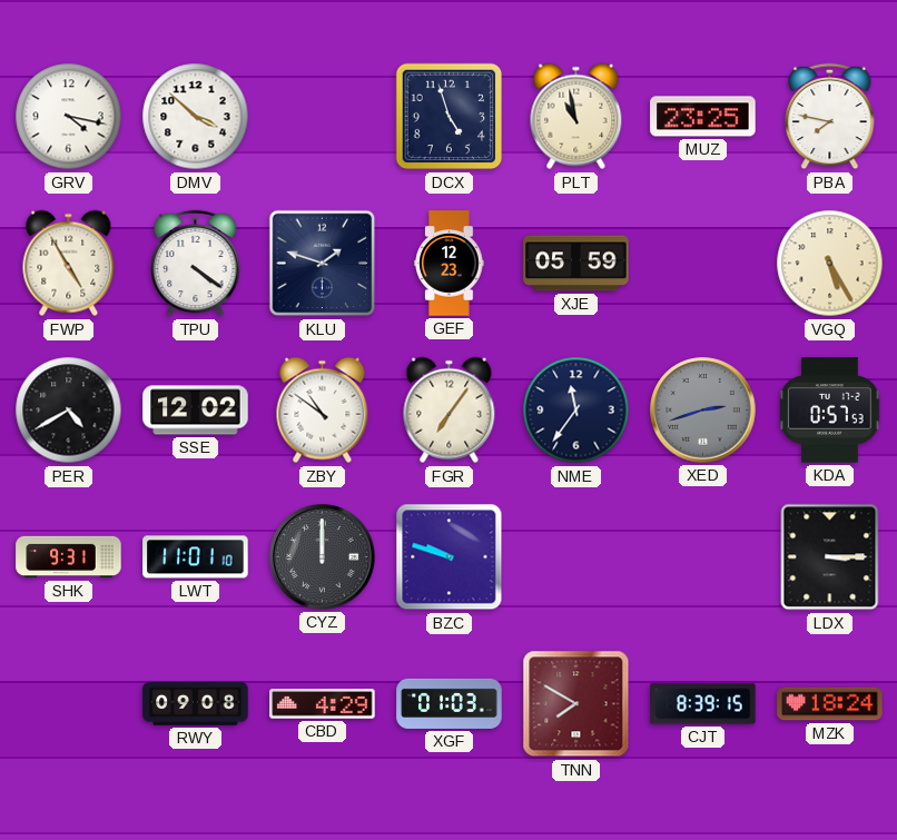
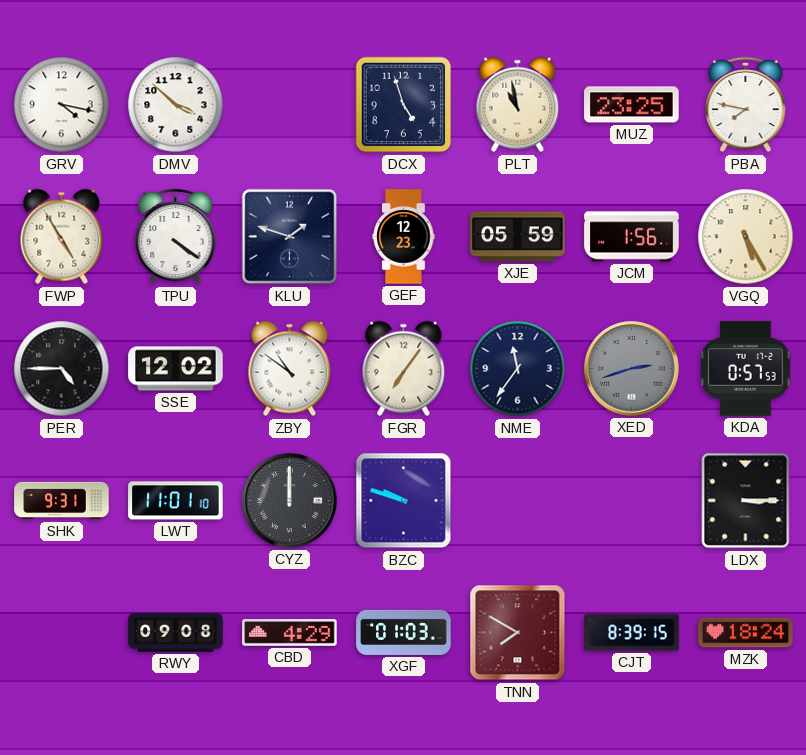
JCM: none -> 1:56 (632, 237)
PER: 4:40 -> 4:45 (62, 369)
